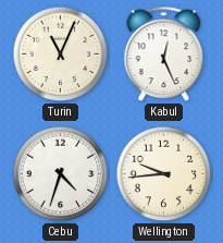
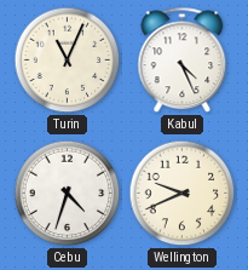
Kabul: 12:26 -> 4:26 (183, 61)
Wellington: 9:44 -> 9:41 (183, 194)
